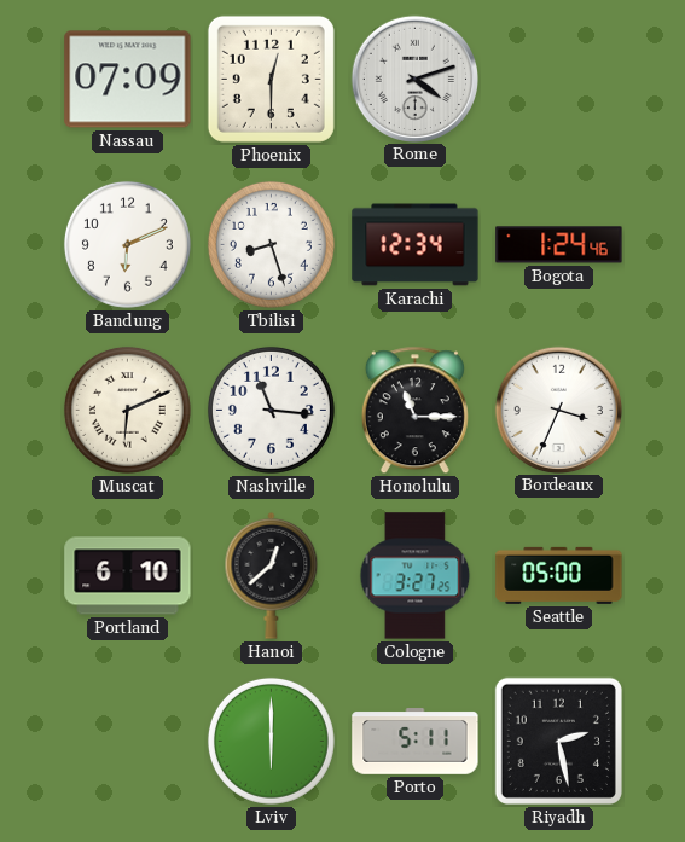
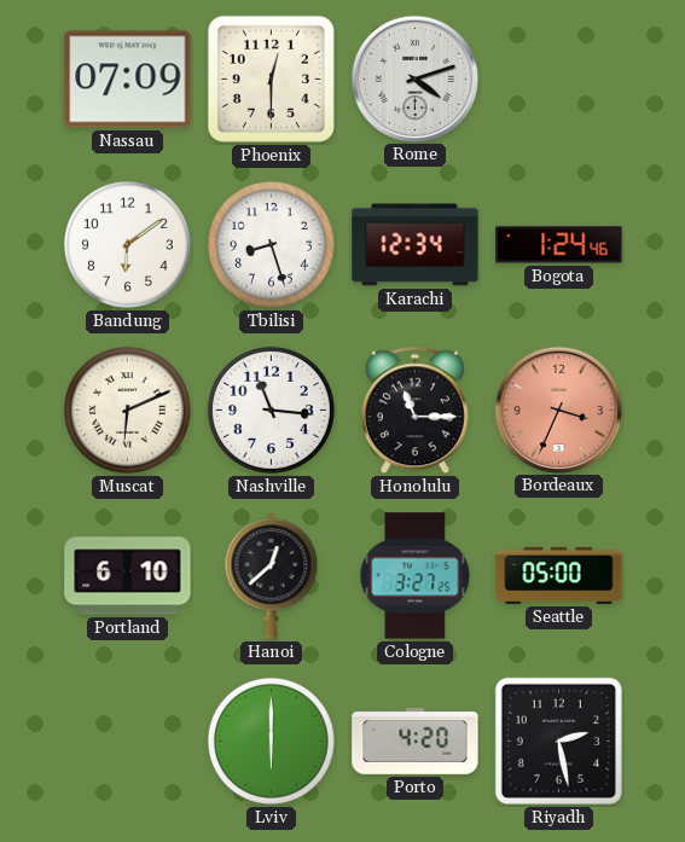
Bandung: 6:11 -> 6:09 (127, 244)
Bordeaux dial: white -> salmon (558, 410)
Porto: 5:11 -> 4:20 (416, 742)
